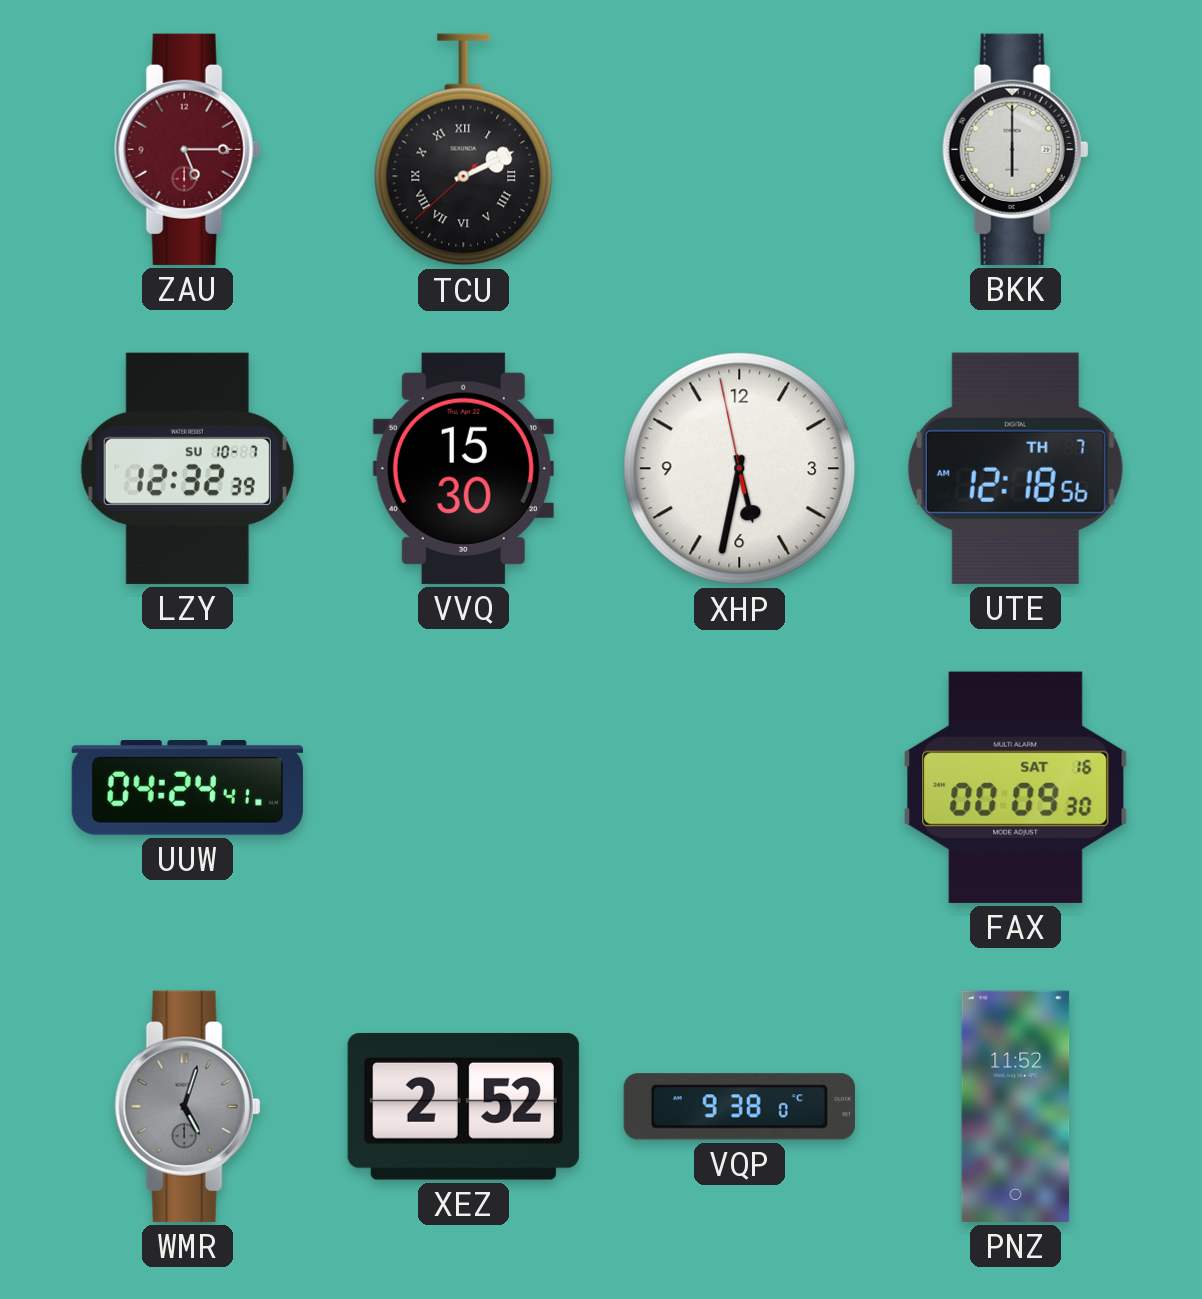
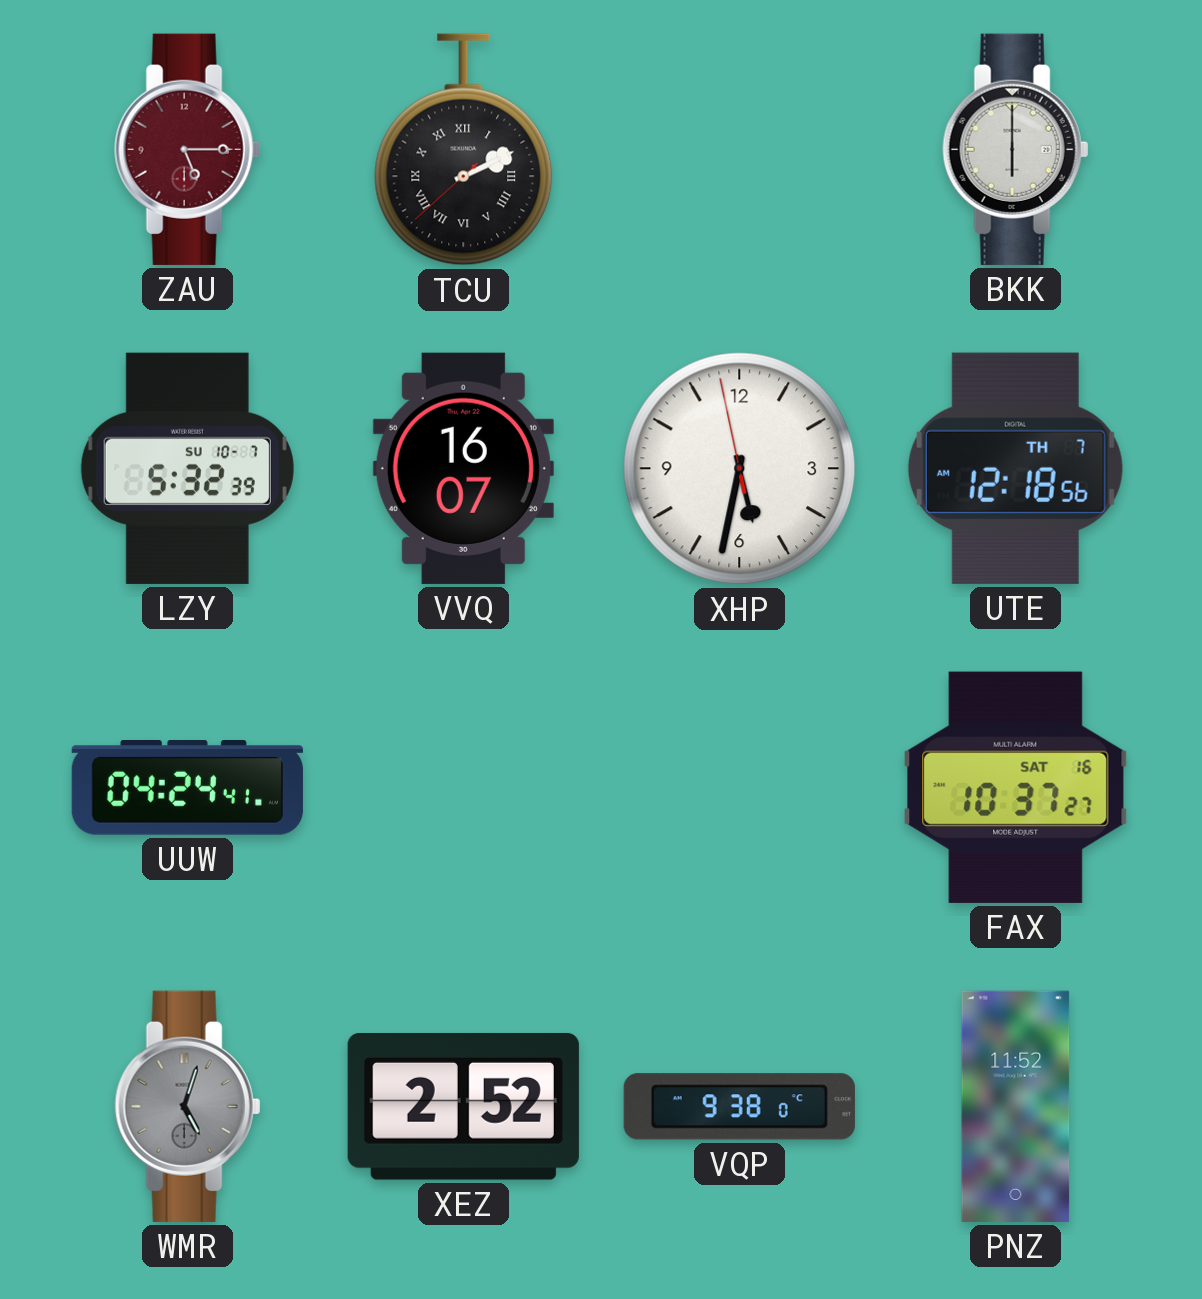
LZY: 12:32 -> 5:32 (187, 468)
VVQ: 15:30 -> 16:07 (463, 468)
FAX: 00:09 -> 10:37 (1016, 787)
